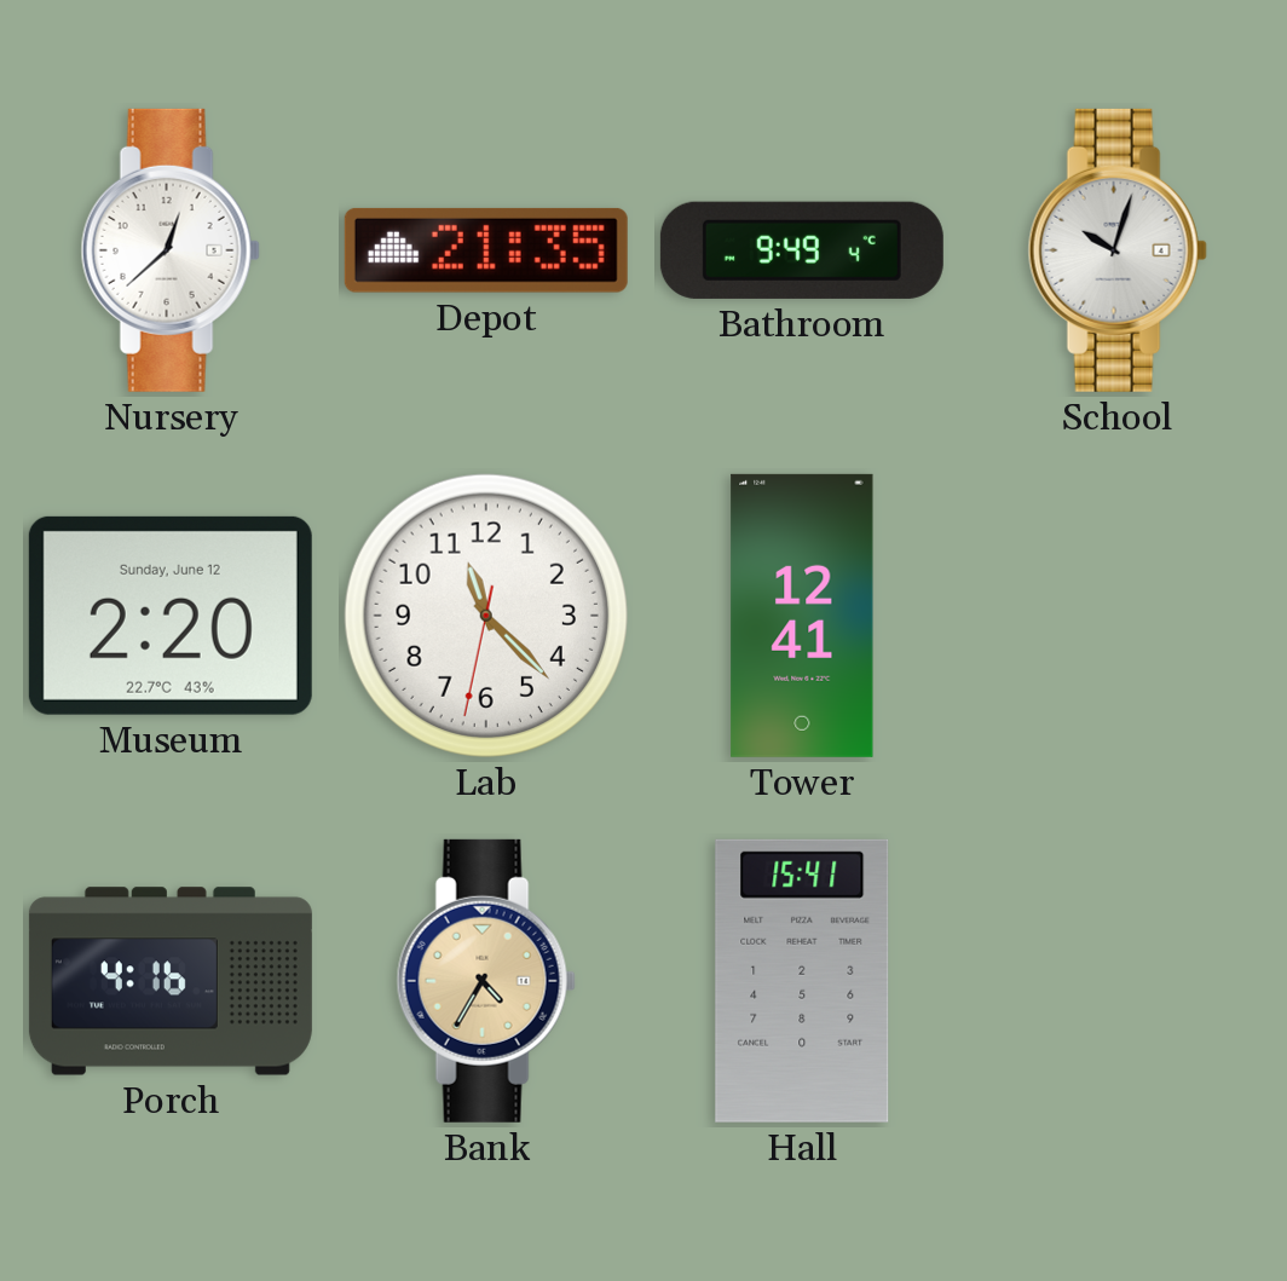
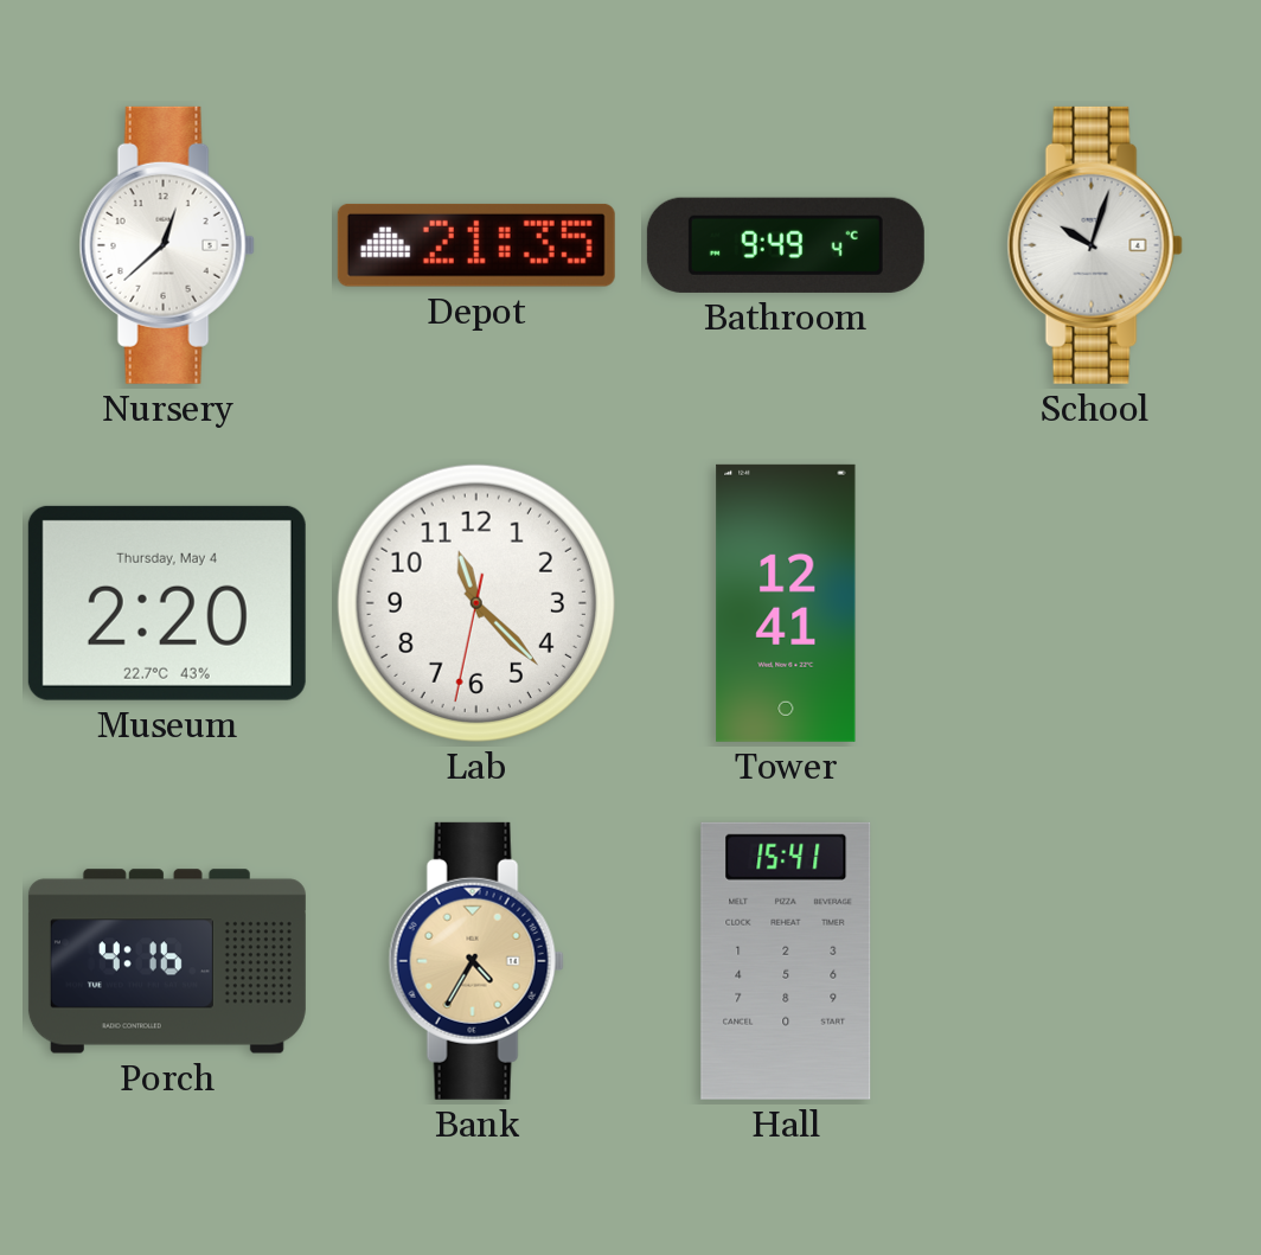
Museum date: Sunday, June 12 -> Thursday, May 4 (167, 603)
